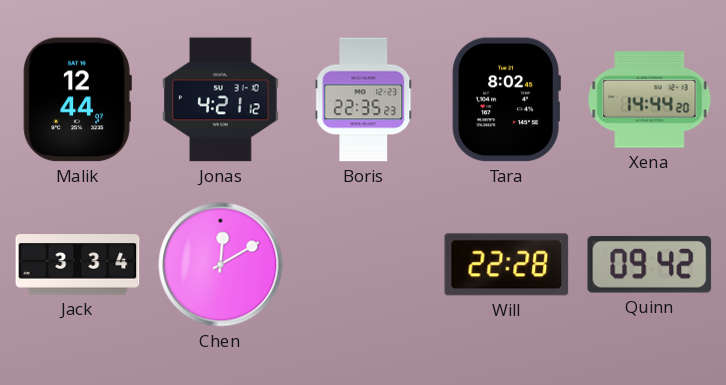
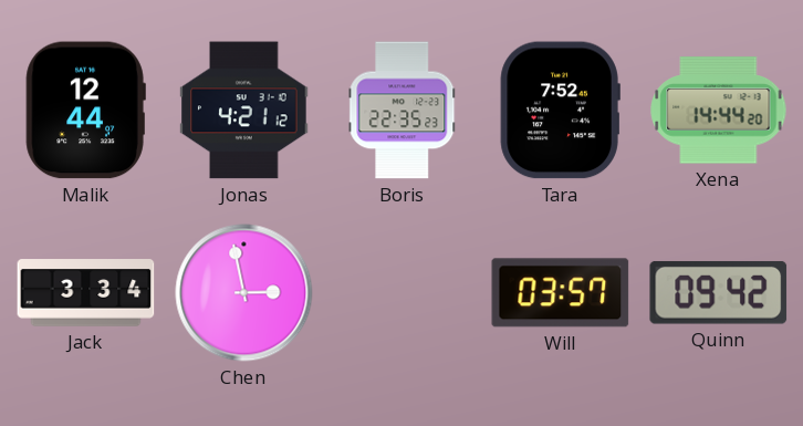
Tara: 8:02 -> 7:52 (560, 111)
Chen: 12:10 -> 2:58 (244, 293)
Will: 22:28 -> 03:57 (561, 293)
